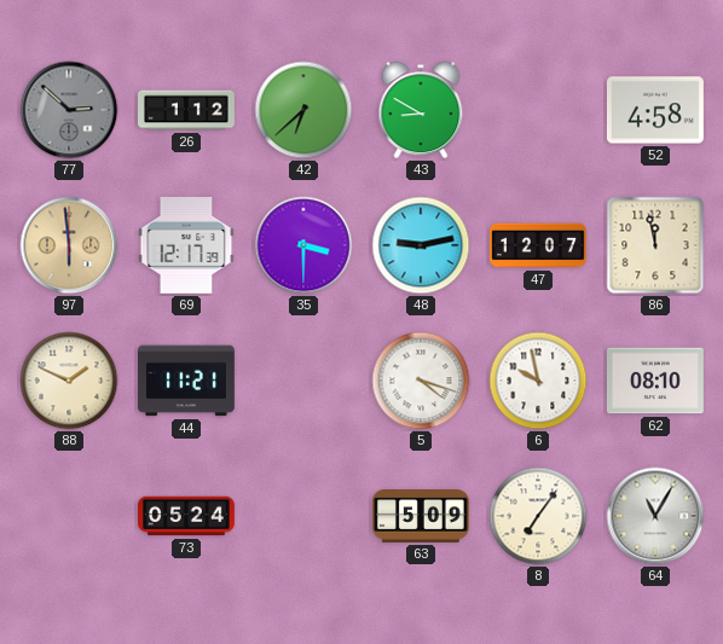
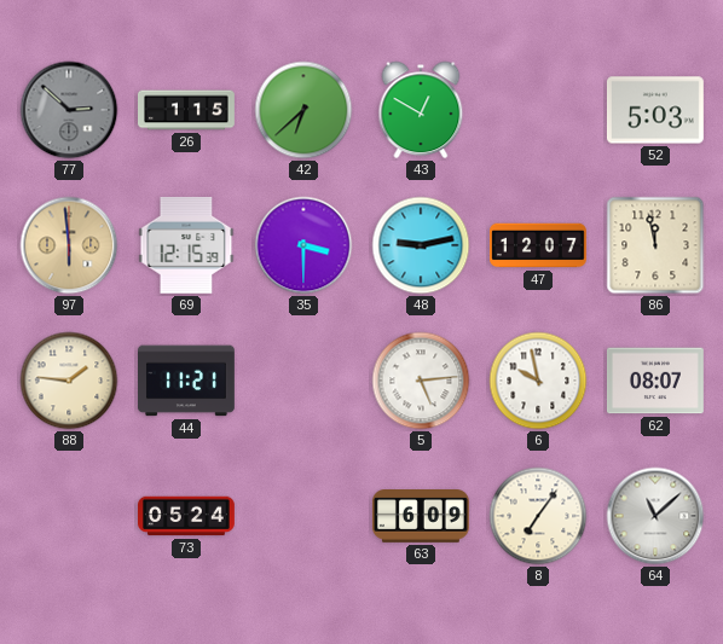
26: 1:12 -> 1:15 (187, 110)
43: 8:50 -> 12:50 (421, 110)
52: 4:58 -> 5:03 (655, 110)
69: 12:17 -> 12:15 (186, 245)
88: 1:49 -> 1:46 (69, 381)
5: 4:18 -> 5:14 (421, 381)
62: 08:10 -> 08:07 (657, 381)
63: 5:09 -> 6:09 (421, 517)
64: 11:05 -> 11:08 (655, 516)
